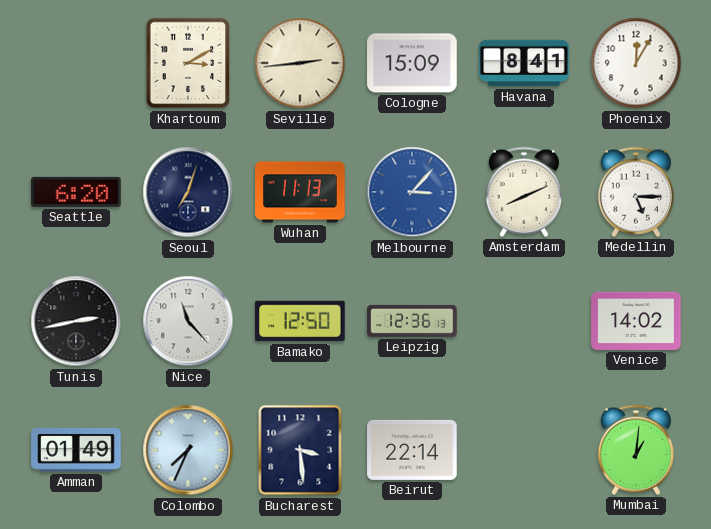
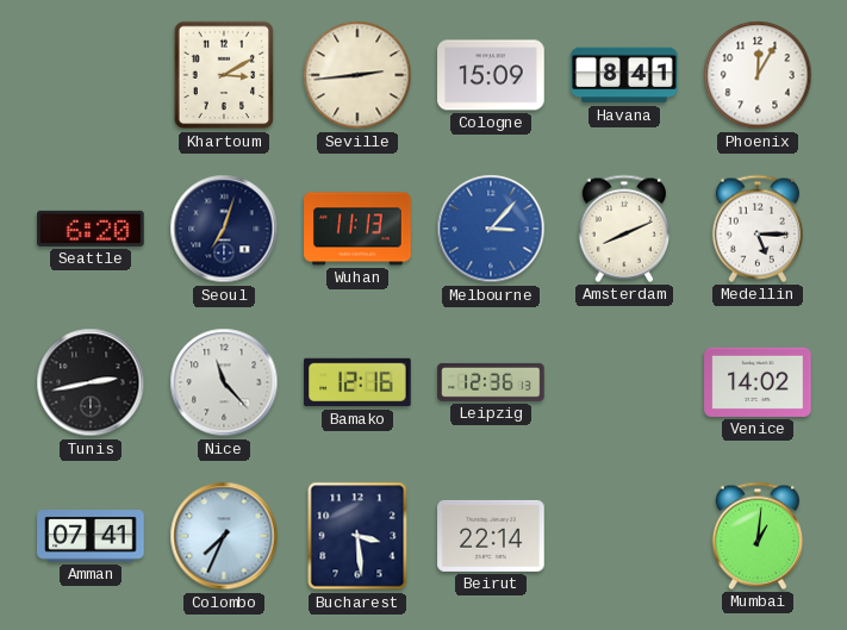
Bamako: 12:50 -> 12:16 (357, 382)
Amman: 01:49 -> 07:41 (91, 537)
